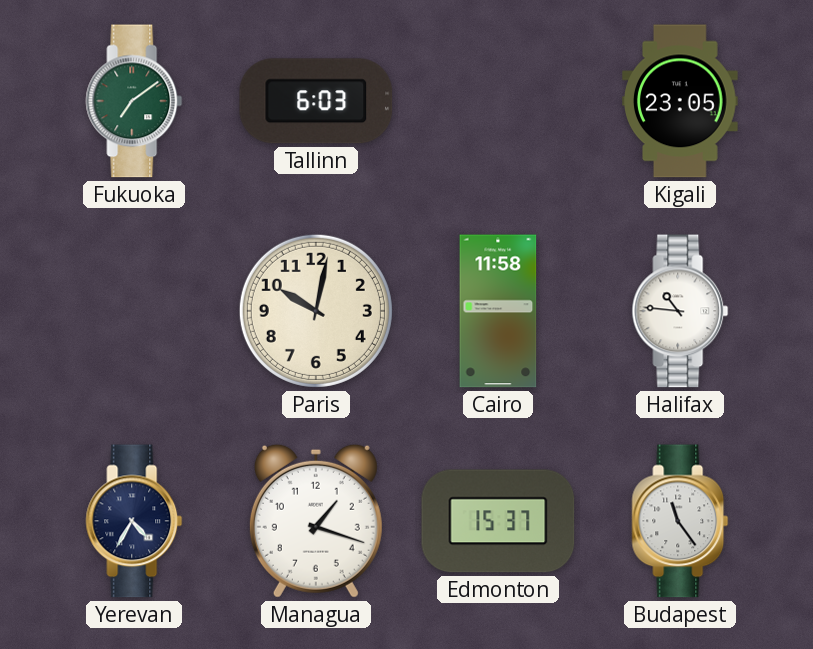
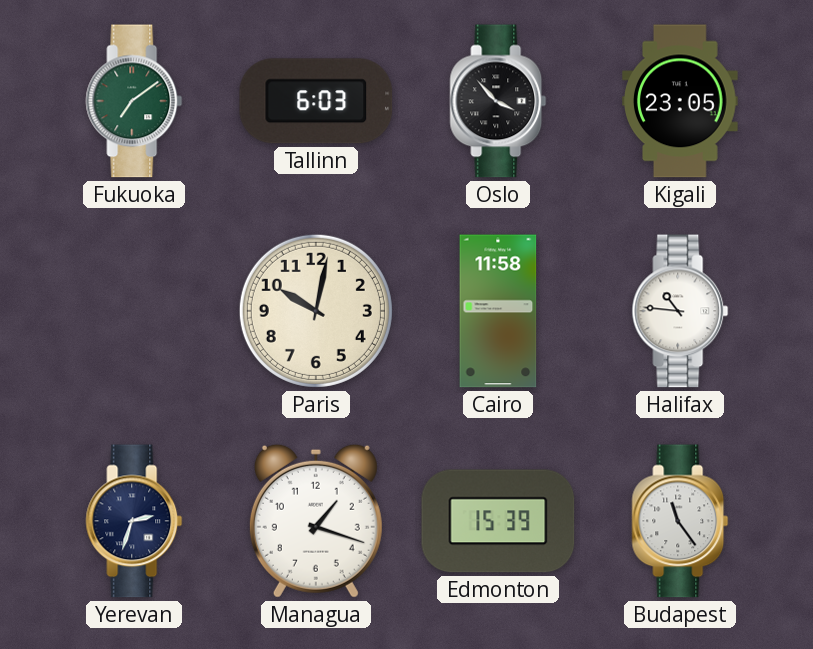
Oslo: none -> 3:53 (498, 101)
Yerevan: 4:35 -> 2:33 (134, 521)
Edmonton: 15:37 -> 15:39 (498, 521)
